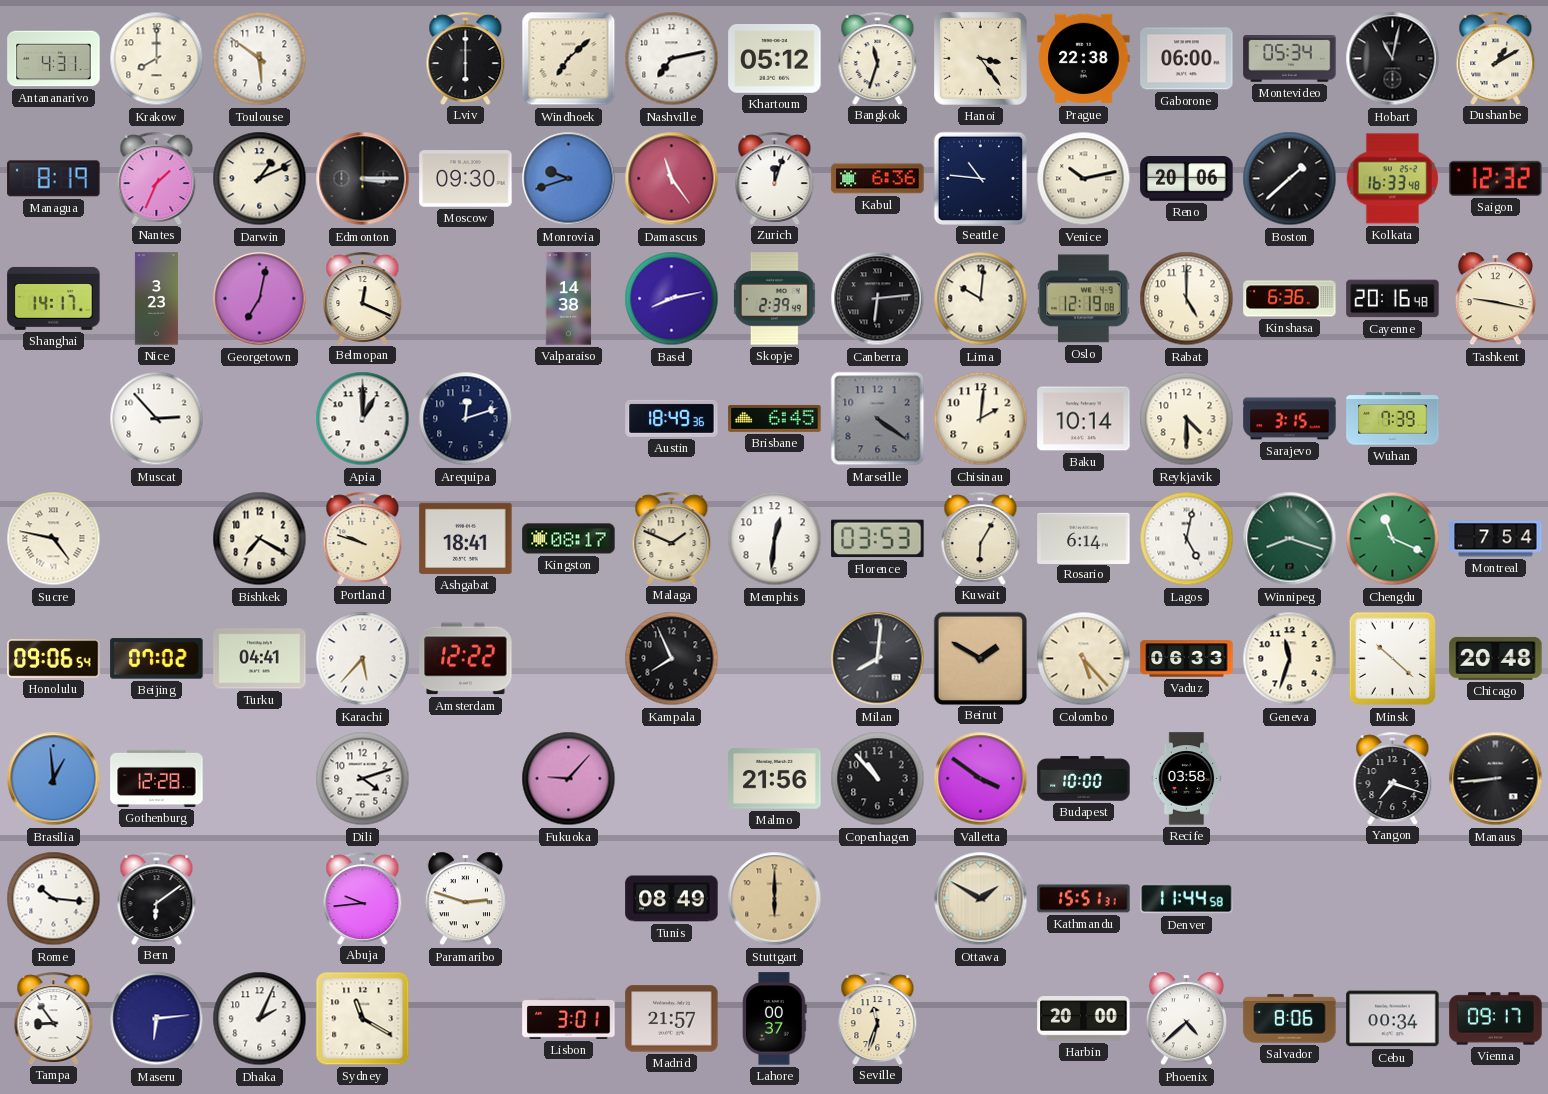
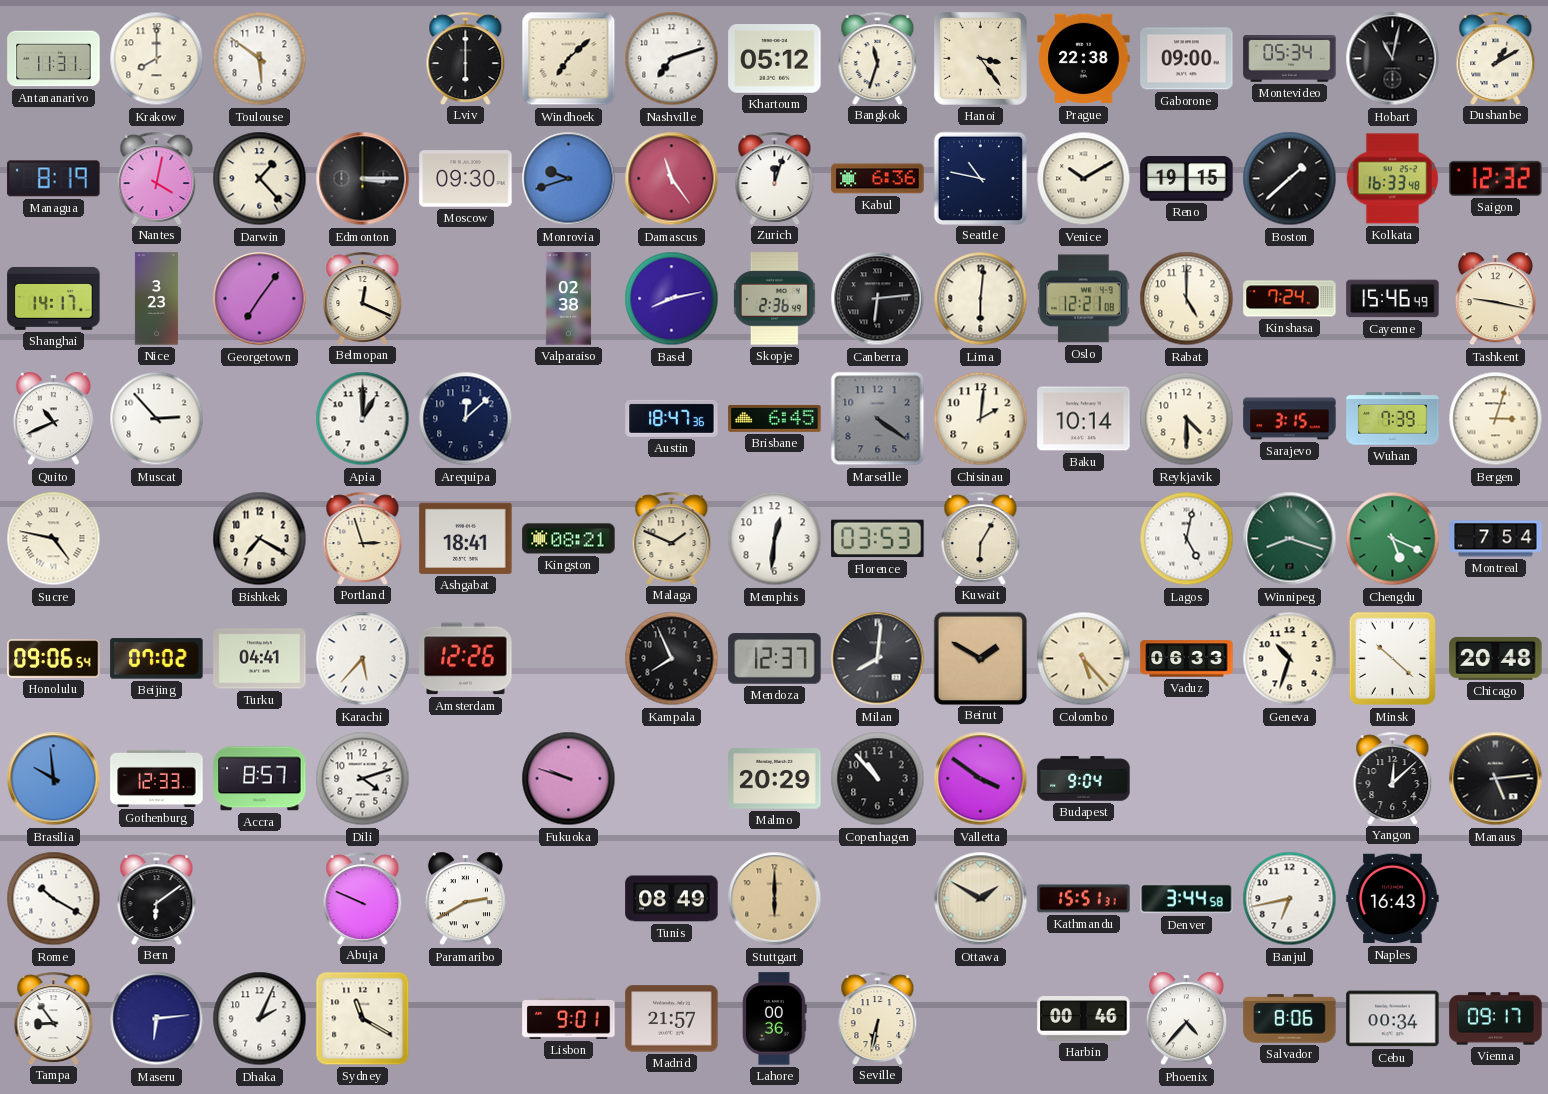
Antananarivo: 4:31 -> 11:31 (54, 59)
Nashville: 7:13 -> 7:12 (672, 59)
Gaborone: 06:00 -> 09:00 (1187, 59)
Nantes: 1:34 -> 4:02 (157, 178)
Darwin: 1:11 -> 1:23 (260, 179)
Seattle: 10:46 -> 10:47 (980, 178)
Venice: 10:13 -> 10:10 (1084, 179)
Reno: 20:06 -> 19:15 (1187, 179)
Georgetown: 7:02 -> 7:06 (260, 299)
Valparaiso: 14:38 -> 02:38 (569, 299)
Skopje: 2:39 -> 2:36 (775, 299)
Lima: 10:01 -> 6:01 (981, 299)
Oslo: 12:19 -> 12:21 (1084, 299)
Kinshasa: 6:36 -> 7:24 (1290, 299)
Cayenne: 20:16 -> 15:46 (1393, 299)
Quito: none -> 10:41 (53, 419)
Arequipa: 12:12 -> 12:08 (466, 419)
Austin: 18:49 -> 18:47 (672, 418)
Bergen: none -> 3:03 (1496, 419)
Portland: 9:48 -> 2:57 (363, 538)
Kingston: 08:17 -> 08:21 (569, 539)
Rosario: 6:14 -> none (1084, 538)
Chengdu: 11:19 -> 5:19 (1393, 539)
Amsterdam: 12:22 -> 12:26 (466, 659)
Mendoza: none -> 12:37 (775, 659)
Geneva: 11:33 -> 10:33 (1290, 659)
Brasilia: 12:59 -> 9:59 (54, 779)
Gothenburg: 12:28 -> 12:33 (157, 778)
Accra: none -> 8:57 (260, 779)
Fukuoka: 9:07 -> 9:48 (569, 779)
Malmo: 21:56 -> 20:29 (775, 779)
Budapest: 10:00 -> 9:04 (1084, 779)
Recife: 03:58 -> none (1187, 779)
Yangon: 7:18 -> 12:08 (1393, 778)
Manaus: 8:44 -> 5:14 (1496, 779)
Rome: 10:16 -> 10:20 (54, 899)
Abuja: 9:44 -> 9:49 (363, 898)
Paramaribo: 2:48 -> 2:40 (465, 899)
Denver: 11:44 -> 3:44 (1187, 899)
Banjul: none -> 6:43 (1290, 899)
Naples: none -> 16:43 (1393, 899)
Lisbon: 3:01 -> 9:01 (569, 1018)
Lahore: 00:37 -> 00:36 (775, 1019)
Seville: 11:33 -> 6:32 (878, 1018)
Harbin: 20:00 -> 00:46 (1084, 1019)
Phoenix: 4:38 -> 4:37 (1186, 1019)
